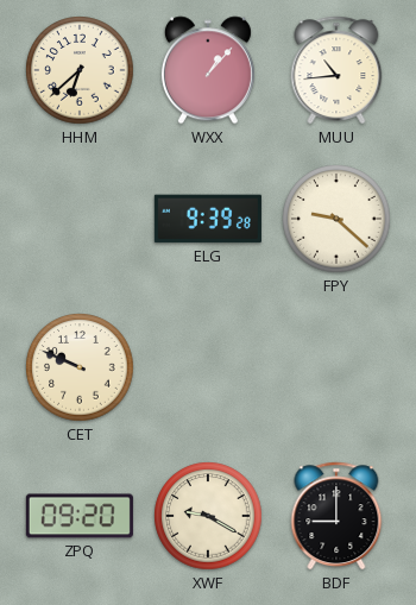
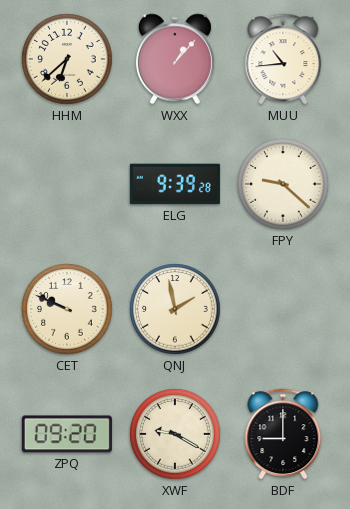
QNJ: none -> 1:58 (175, 309)
